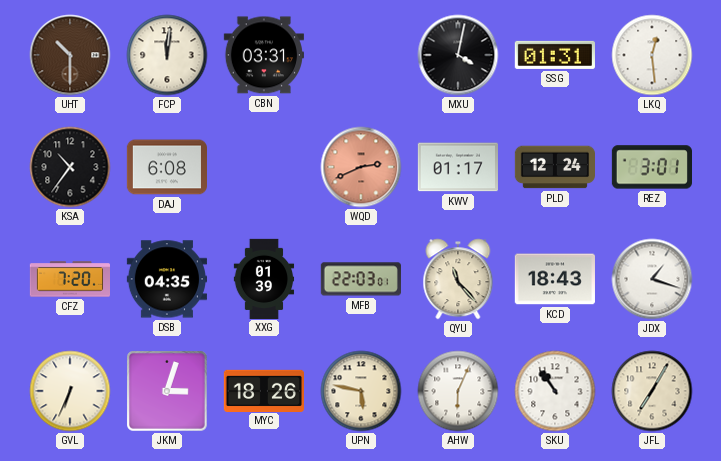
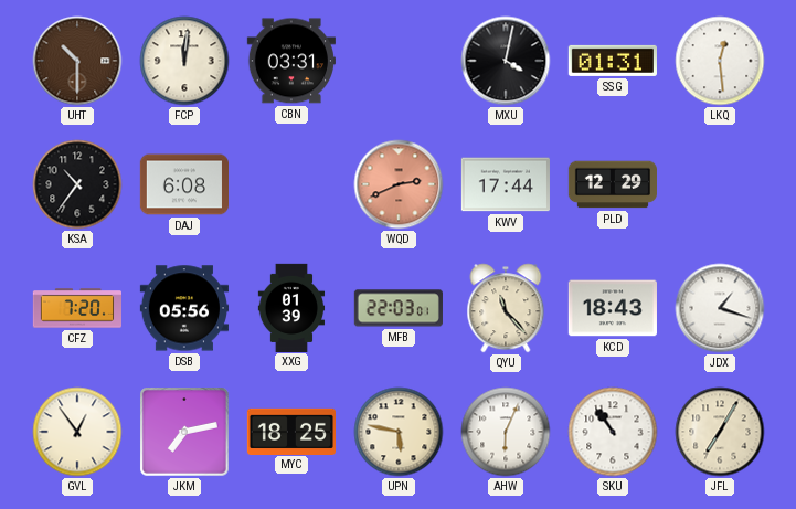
KWV: 01:17 -> 17:44 (506, 184)
PLD: 12:24 -> 12:29 (612, 184)
REZ: 3:01 -> none (651, 167)
DSB: 04:35 -> 05:56 (183, 308)
GVL: 6:34 -> 12:54 (77, 432)
JKM: 3:03 -> 7:13 (185, 433)
MYC: 18:26 -> 18:25 (290, 431)
